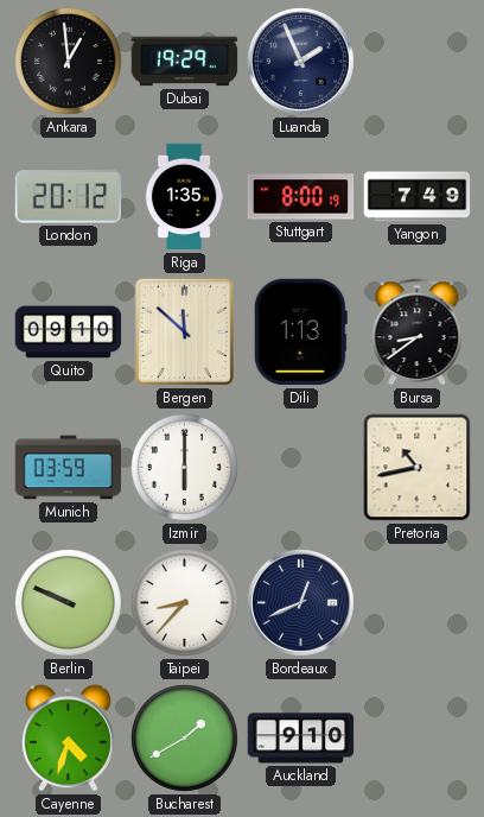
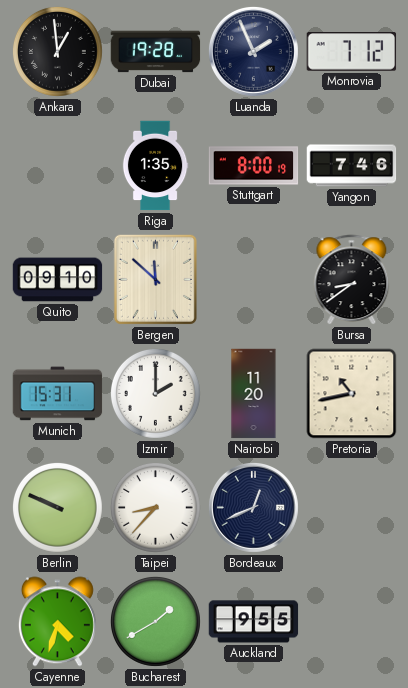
Dubai: 19:29 -> 19:28 (156, 52)
Monrovia: none -> 7:12 (352, 52)
London: 20:12 -> none (69, 197)
Yangon: 7:49 -> 7:46 (352, 166)
Dili: 1:13 -> none (300, 332)
Munich: 03:59 -> 15:31 (58, 394)
Izmir: 6:00 -> 2:00 (155, 393)
Nairobi: none -> 11:20 (254, 394)
Auckland: 9:10 -> 9:55 (254, 622)
